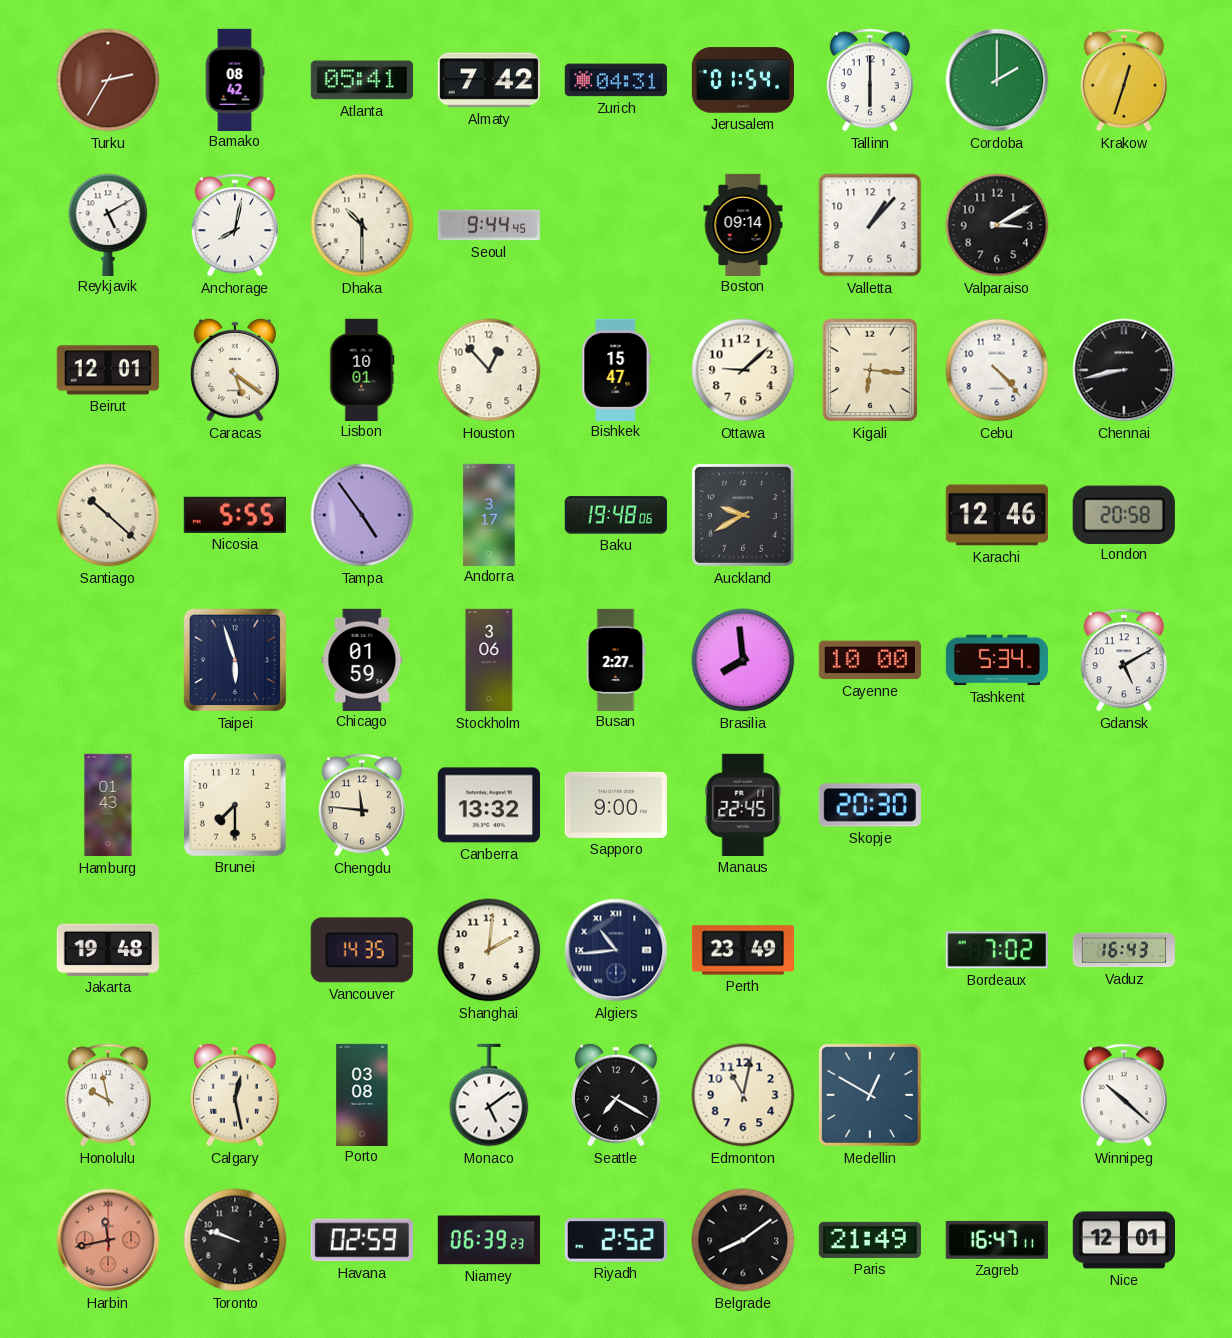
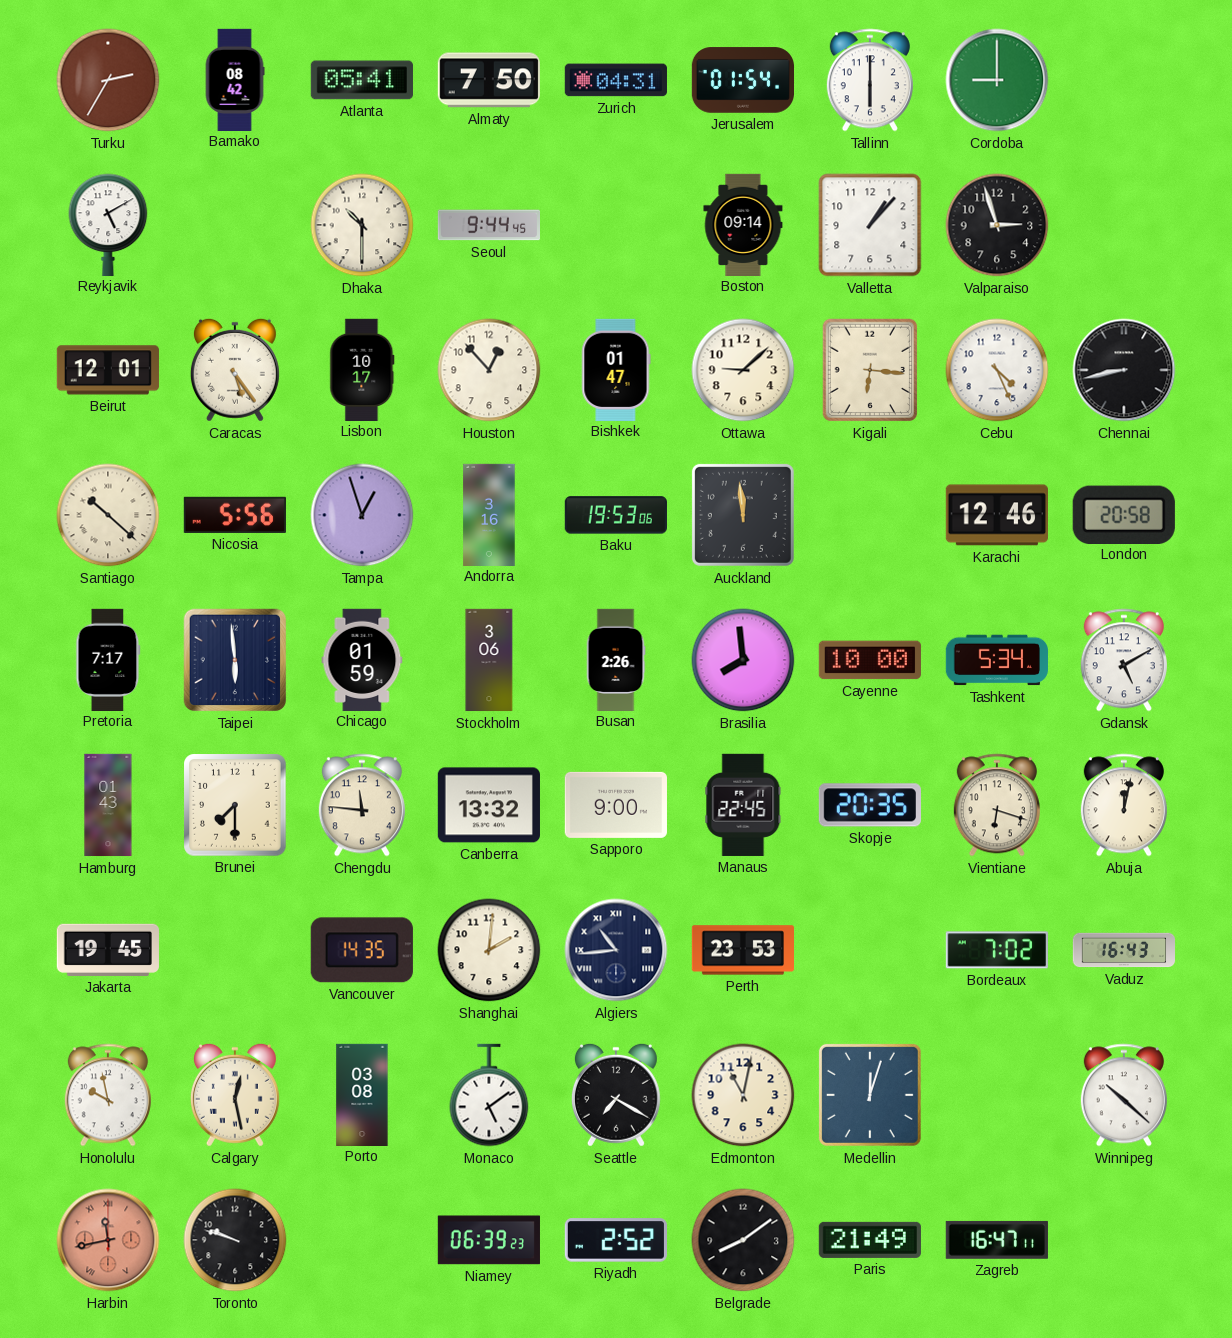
Almaty: 7:42 -> 7:50 (489, 80)
Cordoba: 2:00 -> 9:00 (997, 80)
Krakow: 12:33 -> none (1124, 80)
Anchorage: 8:02 -> none (235, 225)
Valparaiso: 3:10 -> 2:57 (997, 225)
Caracas: 5:21 -> 5:24 (235, 370)
Lisbon: 10:01 -> 10:17 (362, 369)
Bishkek: 15:47 -> 01:47 (616, 369)
Cebu: 4:23 -> 4:26 (997, 370)
Nicosia: 5:55 -> 5:56 (235, 515)
Tampa: 4:54 -> 12:57 (362, 515)
Andorra: 3:17 -> 3:16 (489, 514)
Baku: 19:48 -> 19:53 (616, 515)
Auckland: 9:40 -> 11:59 (743, 515)
Pretoria: none -> 7:17 (108, 659)
Taipei: 5:57 -> 5:59 (235, 660)
Busan: 2:27 -> 2:26 (616, 659)
Skopje: 20:30 -> 20:35 (870, 805)
Vientiane: none -> 6:18 (997, 805)
Abuja: none -> 12:02 (1124, 805)
Jakarta: 19:48 -> 19:45 (108, 950)
Perth: 23:49 -> 23:53 (742, 950)
Medellin: 12:50 -> 12:03 (870, 1095)
Havana: 02:59 -> none (361, 1240)
Nice: 12:01 -> none (1123, 1240)
